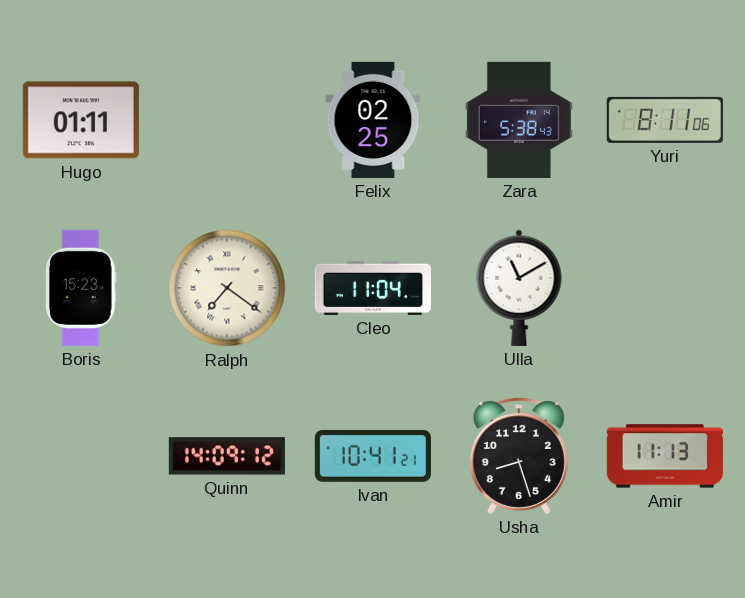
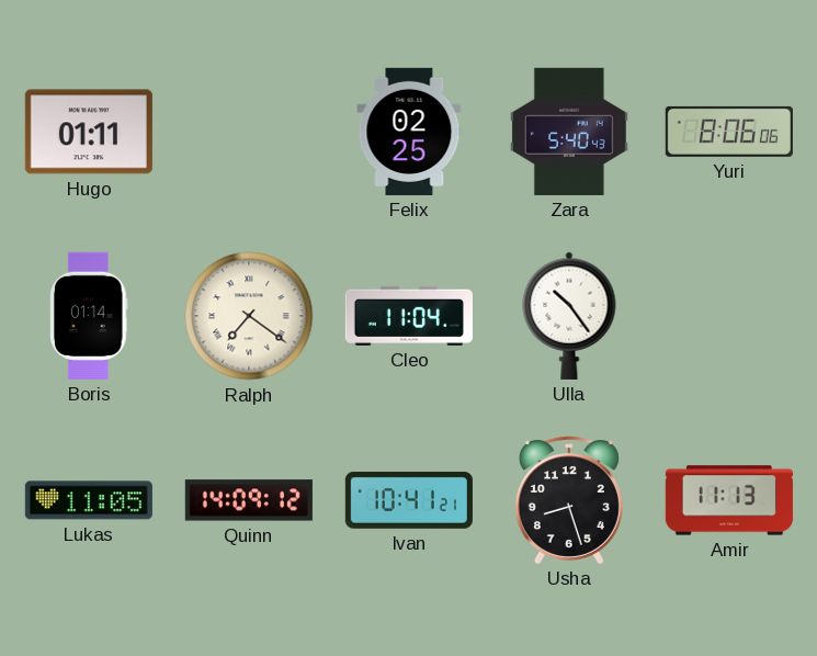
Zara: 5:38 -> 5:40 (569, 132)
Yuri: 8:11 -> 8:06 (729, 132)
Boris: 15:23 -> 01:14 (89, 316)
Ulla: 11:10 -> 10:24 (569, 316)
Lukas: none -> 11:05 (89, 500)
